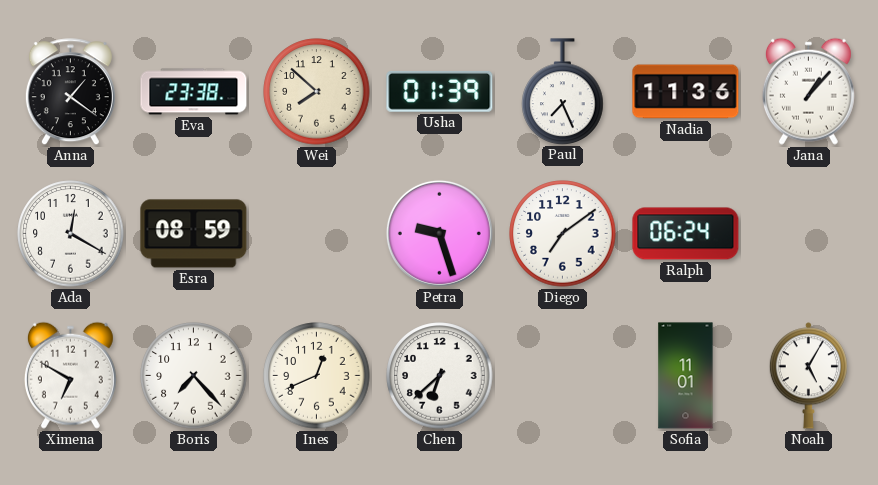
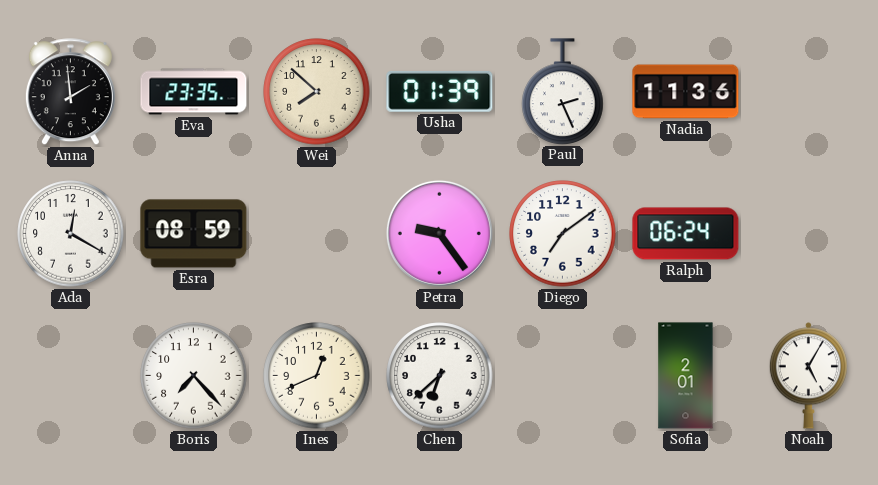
Anna: 1:21 -> 1:59 (70, 92)
Eva: 23:38 -> 23:35 (194, 92)
Paul: 7:26 -> 2:26 (563, 91)
Jana: 1:07 -> none (808, 91)
Petra: 9:27 -> 9:24 (439, 233)
Ximena: 6:50 -> none (70, 375)
Sofia: 11:01 -> 2:01 (686, 376)
